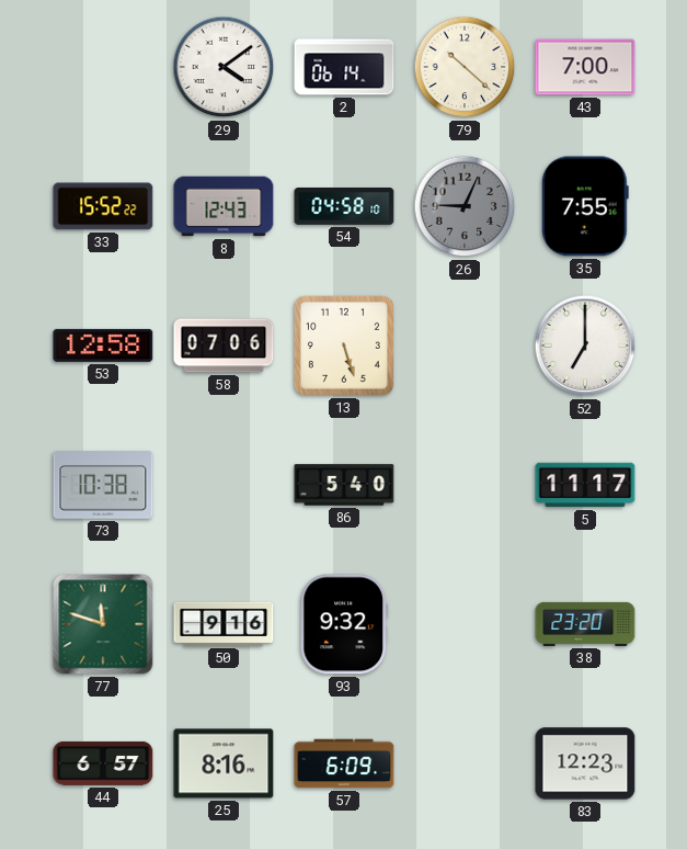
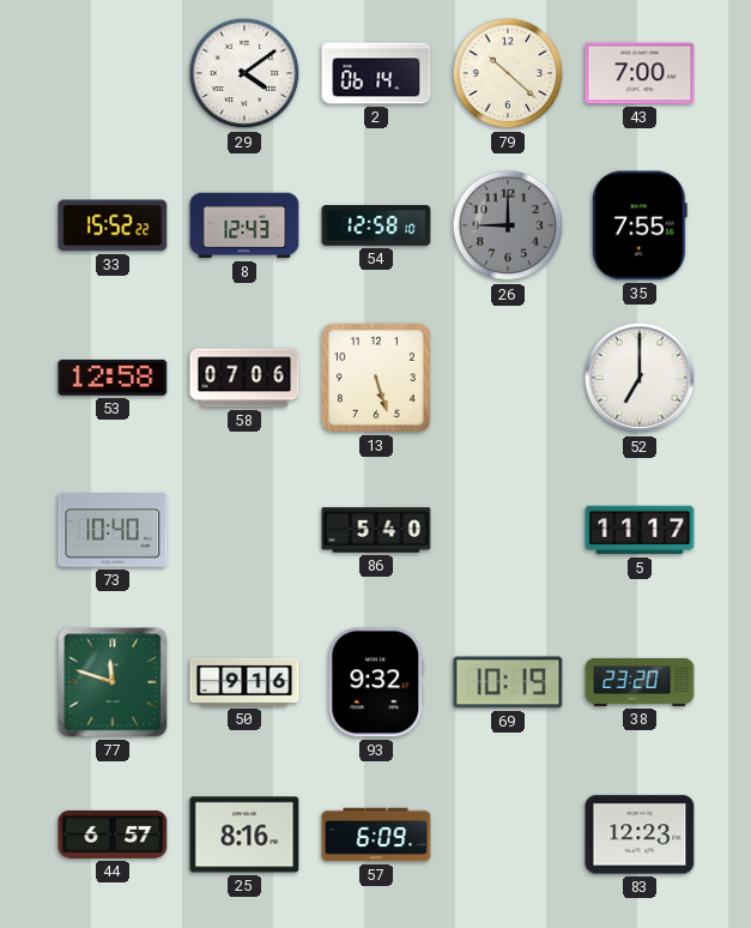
54: 04:58 -> 12:58 (376, 227)
26: 9:04 -> 9:00 (508, 225)
73: 10:38 -> 10:40 (113, 530)
69: none -> 10:19 (508, 682)
